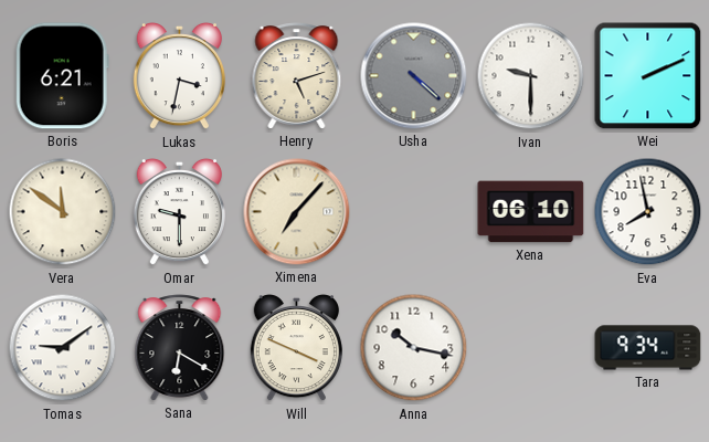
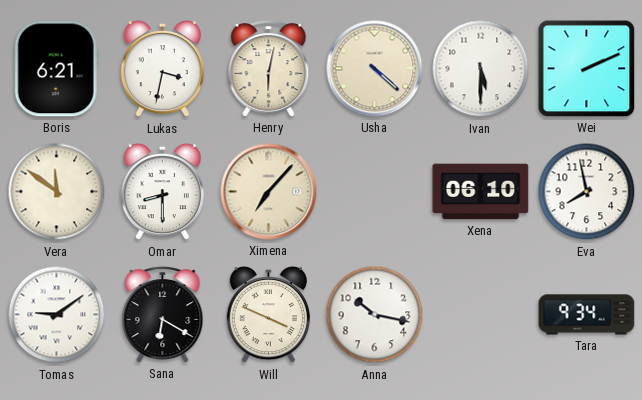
Henry: 5:12 -> 6:02 (269, 69)
Usha dial: grey -> cream (375, 69)
Ivan: 9:30 -> 5:30 (481, 69)
Omar: 9:30 -> 8:30 (162, 192)
